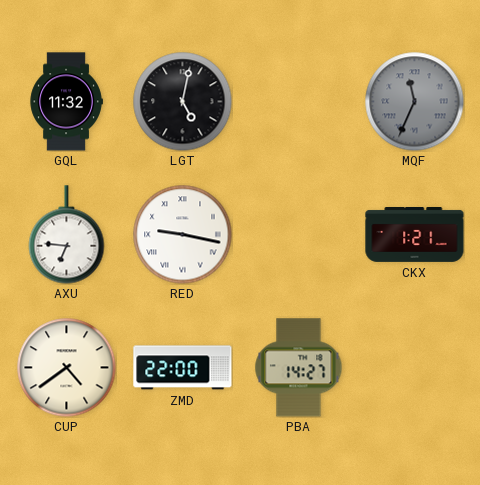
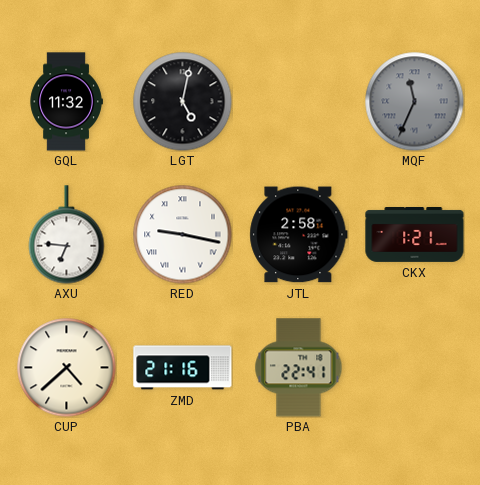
JTL: none -> 2:58 (299, 235)
CUP: 4:39 -> 4:38 (67, 368)
ZMD: 22:00 -> 21:16 (183, 368)
PBA: 14:27 -> 22:41 (299, 368)
